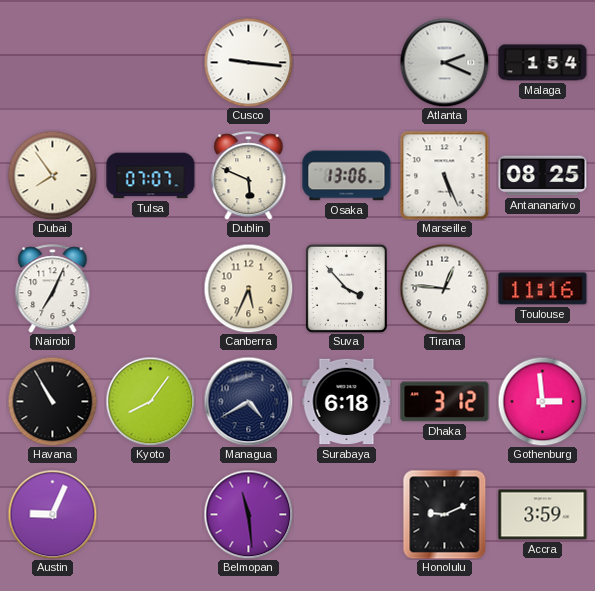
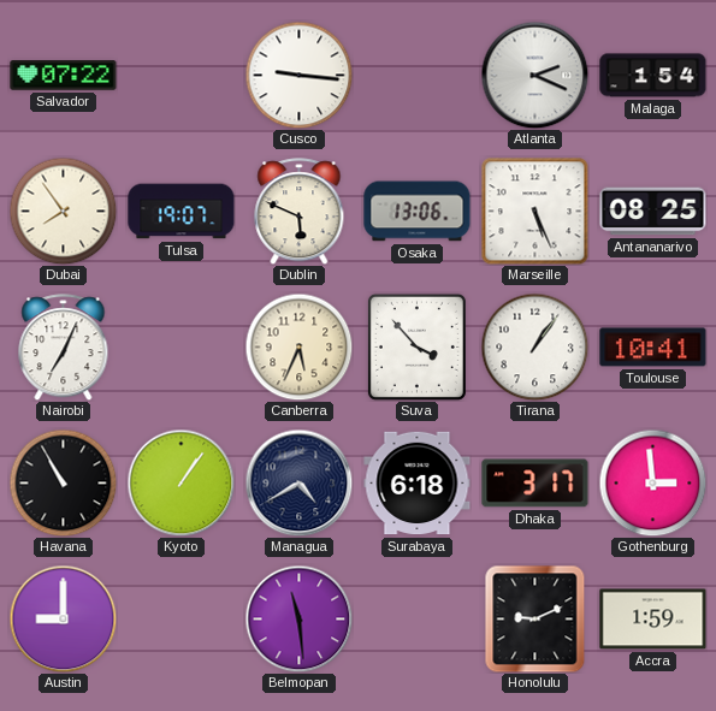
Salvador: none -> 07:22 (64, 76)
Tulsa: 07:07 -> 19:07 (182, 212)
Tirana: 12:46 -> 1:06 (534, 346)
Toulouse: 11:16 -> 10:41 (653, 348)
Kyoto: 8:06 -> 1:06 (181, 482)
Dhaka: 3:12 -> 3:17 (535, 484)
Austin: 9:04 -> 9:00 (63, 618)
Accra: 3:59 -> 1:59 (653, 620)
